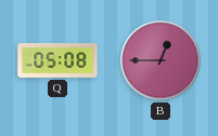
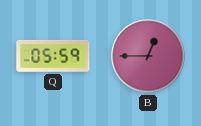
Q: 05:08 -> 05:59 (53, 56)
